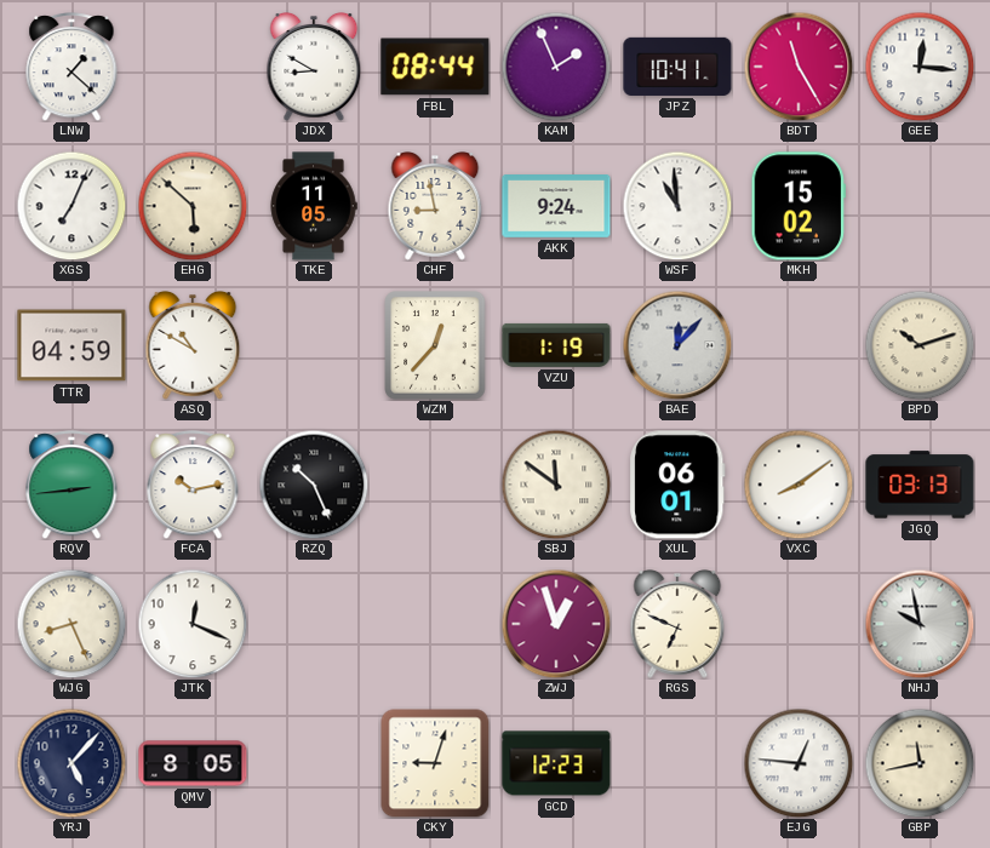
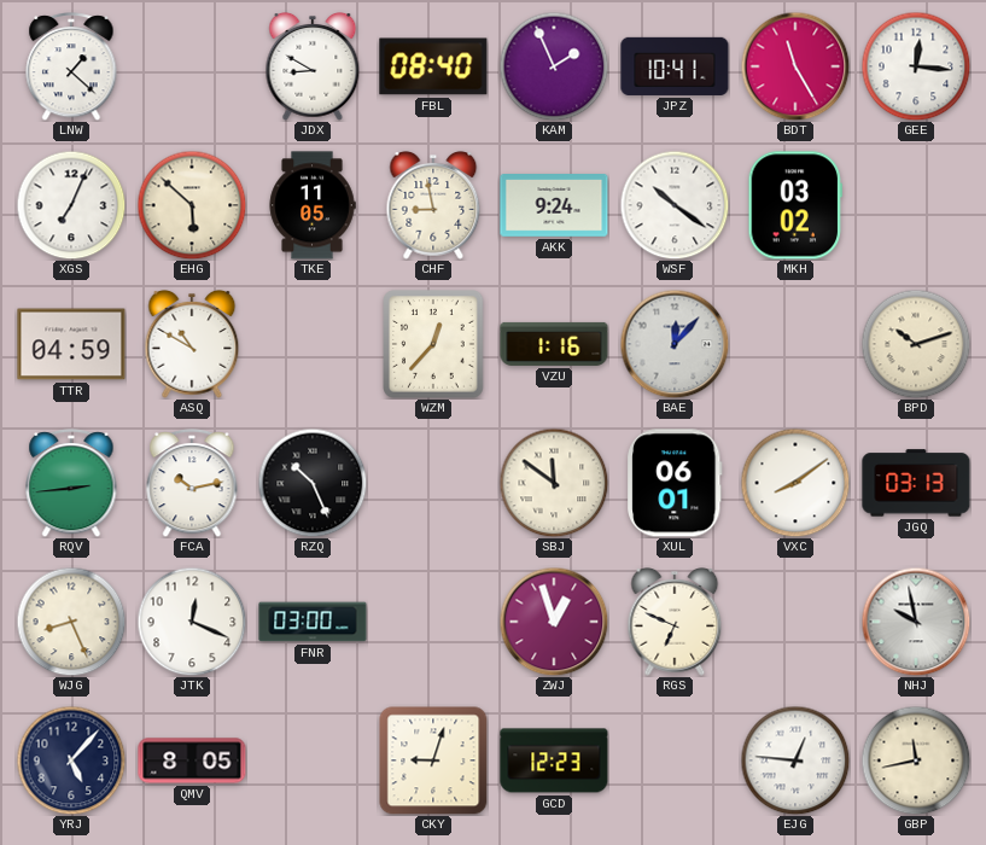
FBL: 08:44 -> 08:40 (433, 66)
WSF: 10:59 -> 10:21 (675, 205)
MKH: 15:02 -> 03:02 (795, 205)
VZU: 1:19 -> 1:16 (554, 344)
FNR: none -> 03:00 (313, 622)
